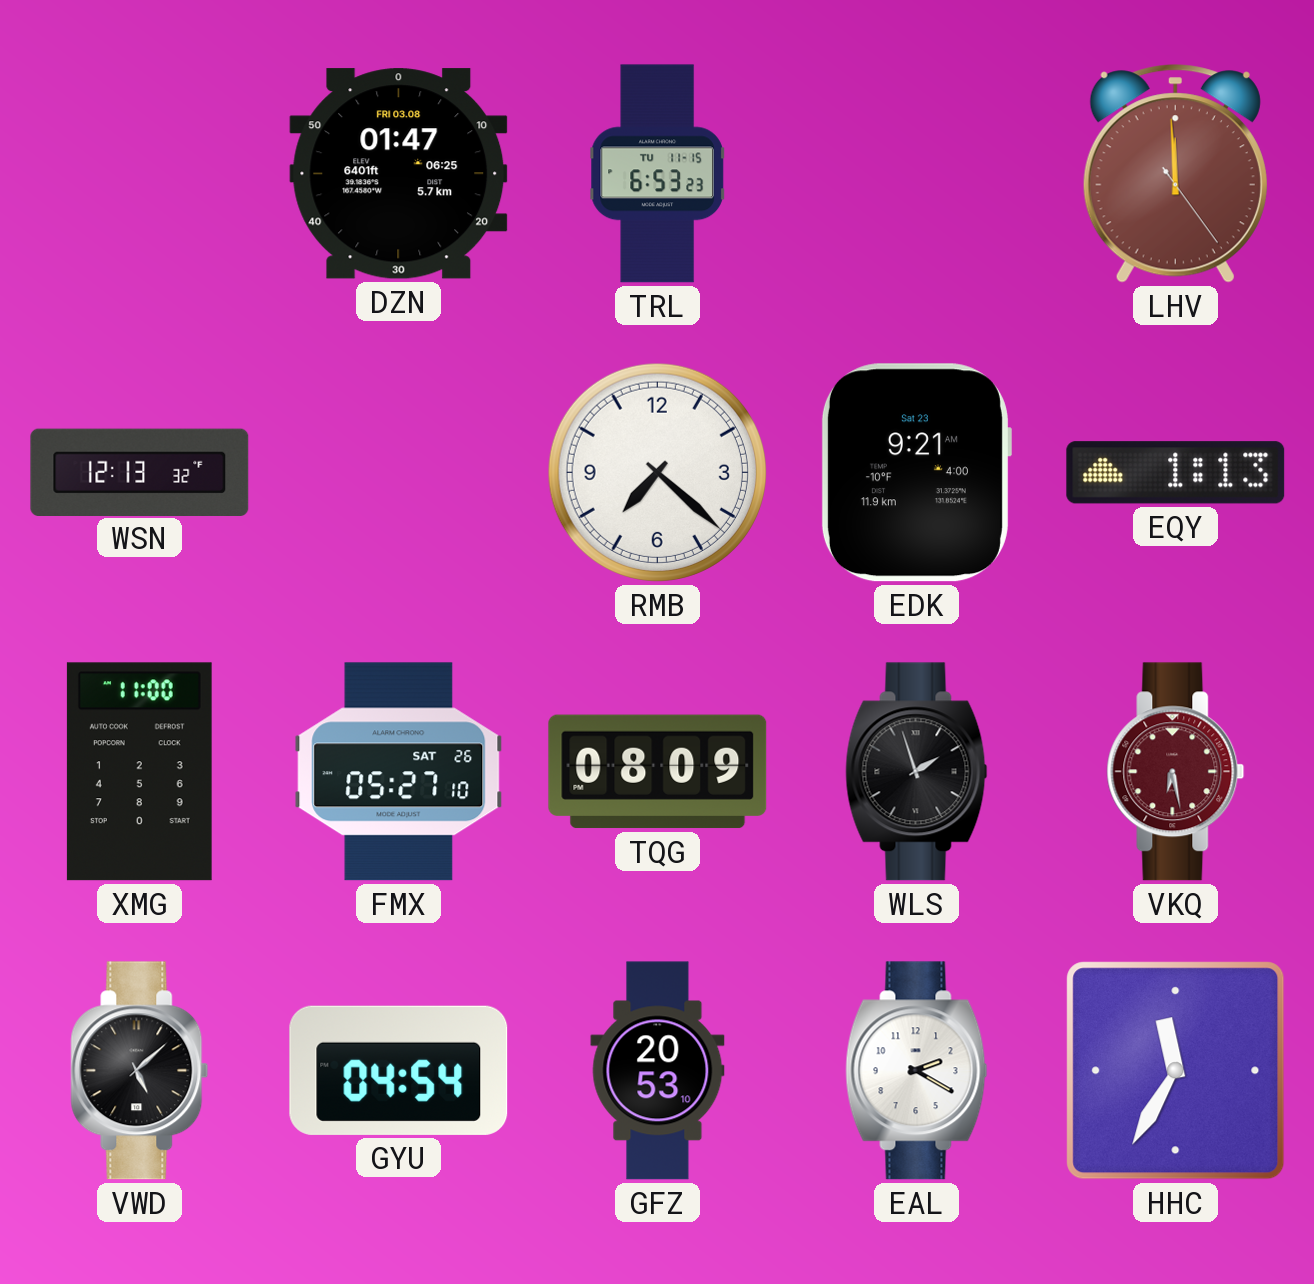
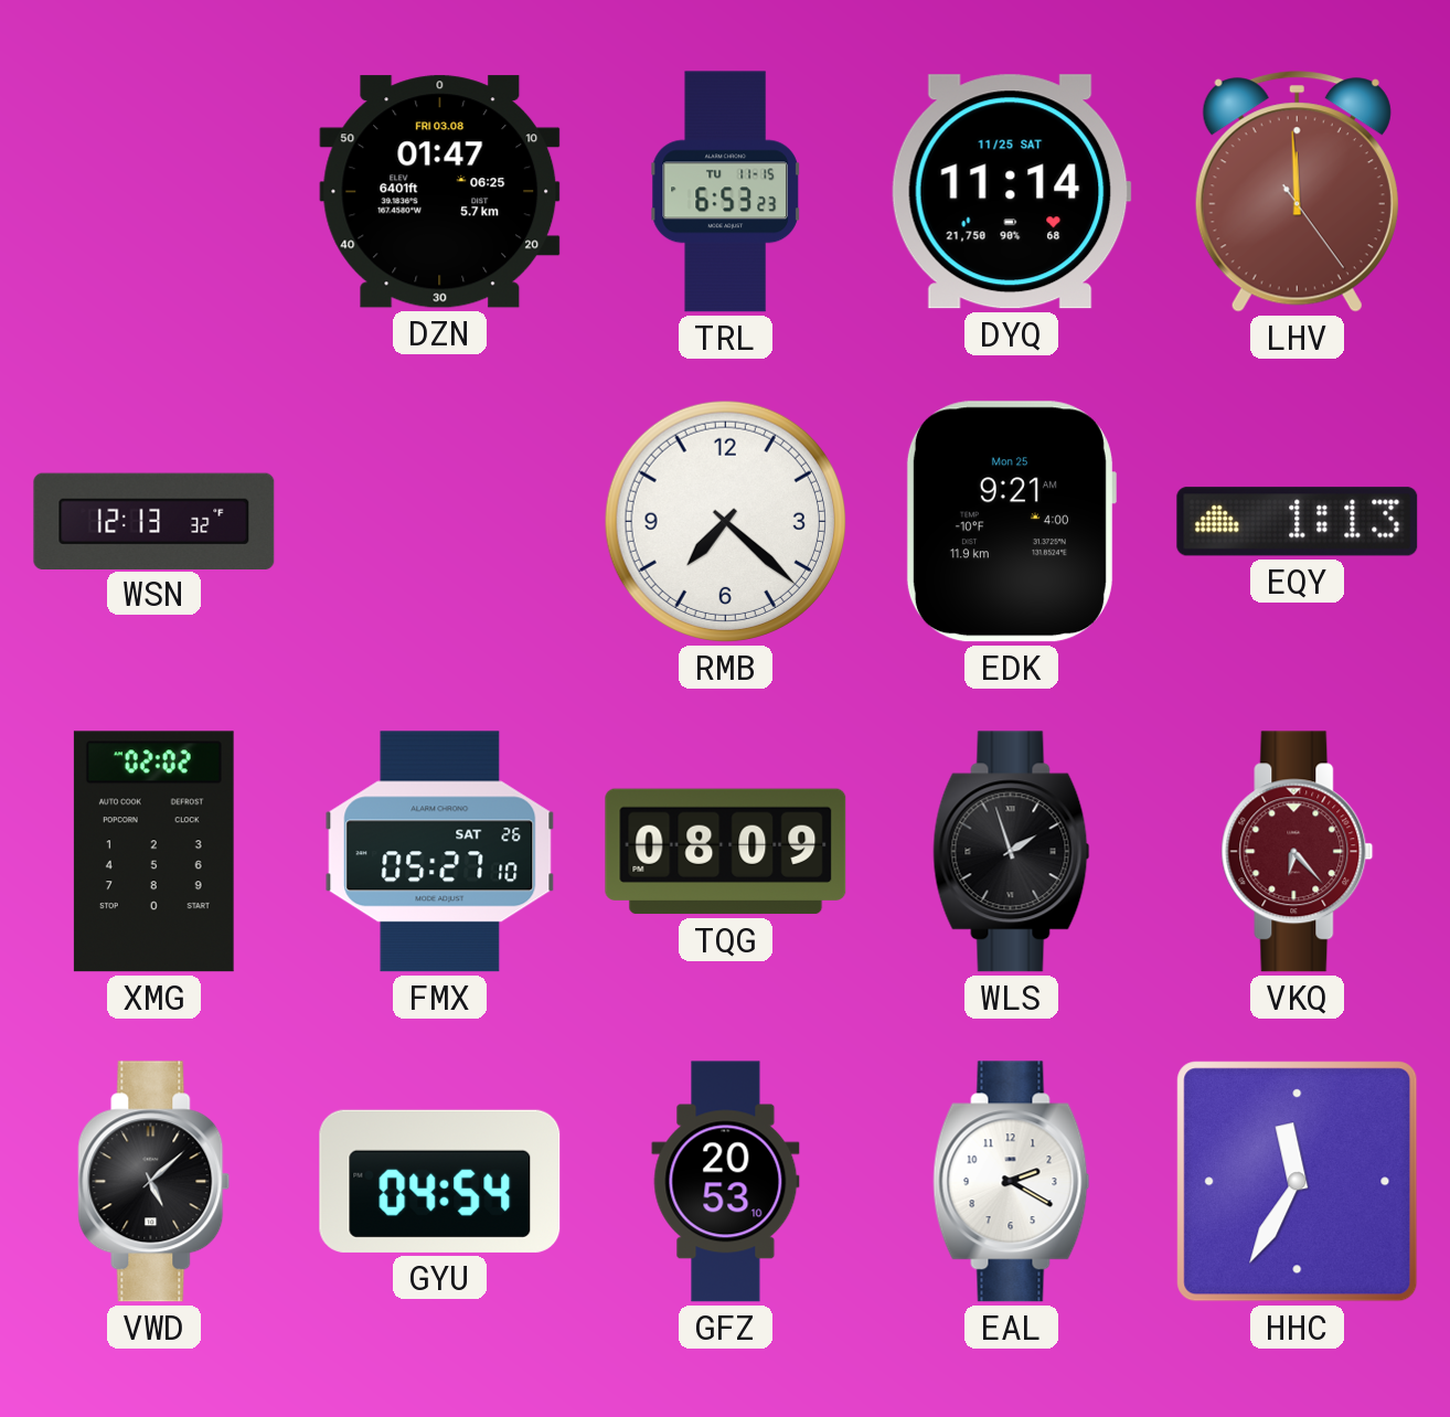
DYQ: none -> 11:14 (1011, 192)
EDK date: Sat 23 -> Mon 25 (1011, 522)
XMG: 11:00 -> 02:02 (153, 852)
VKQ: 6:28 -> 6:23 (1298, 852)
